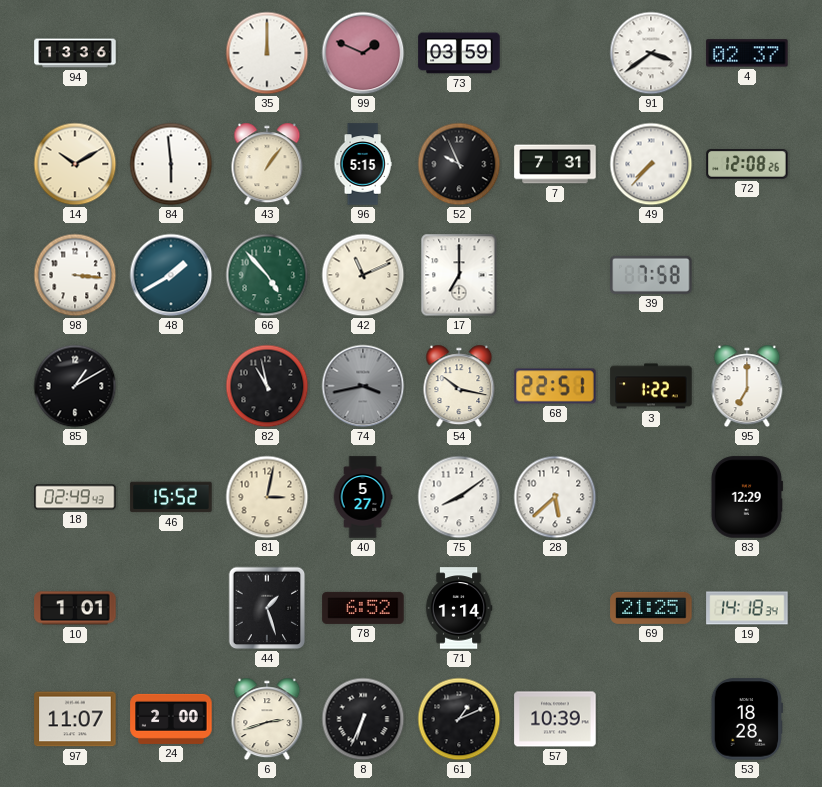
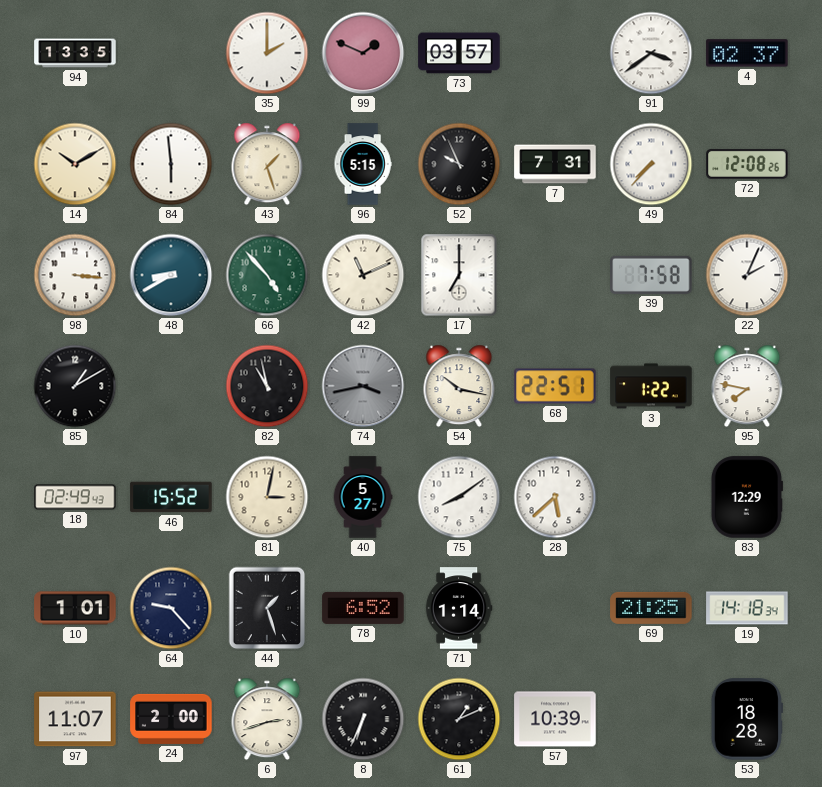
94: 13:36 -> 13:35 (75, 53)
35: 12:00 -> 2:00 (267, 53)
73: 03:59 -> 03:57 (459, 53)
43: 1:06 -> 1:27 (267, 164)
48: 1:40 -> 8:40 (171, 275)
22: none -> 2:04 (747, 275)
95: 7:00 -> 7:47 (747, 386)
64: none -> 9:23 (171, 608)
